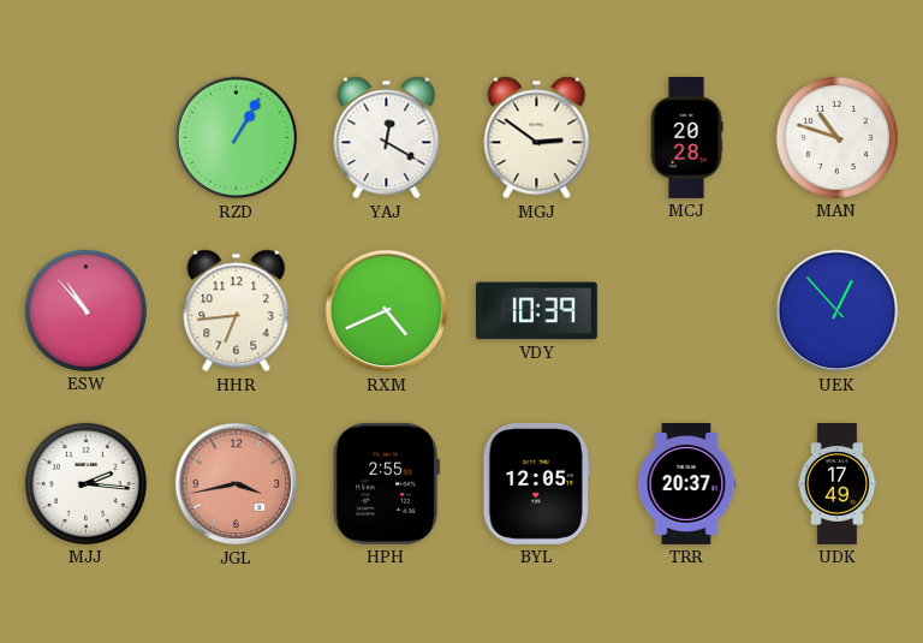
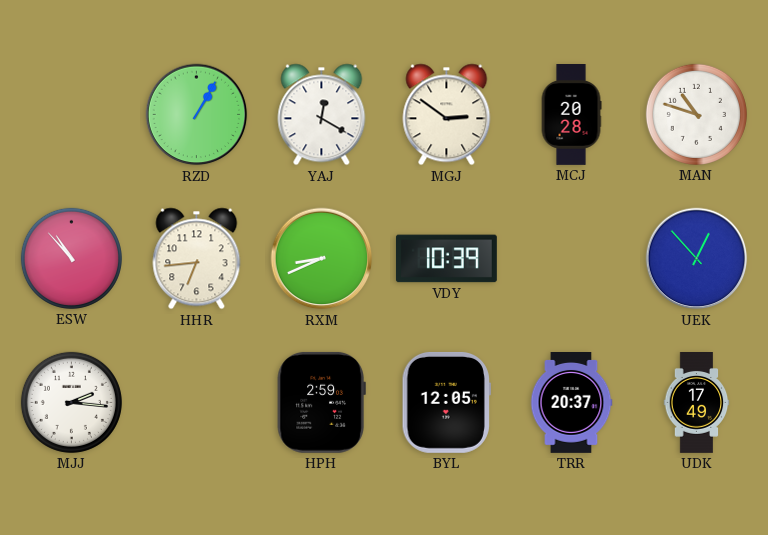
RXM: 4:41 -> 8:41 (322, 259)
JGL: 3:43 -> none (237, 484)
HPH: 2:55 -> 2:59 (321, 402)
